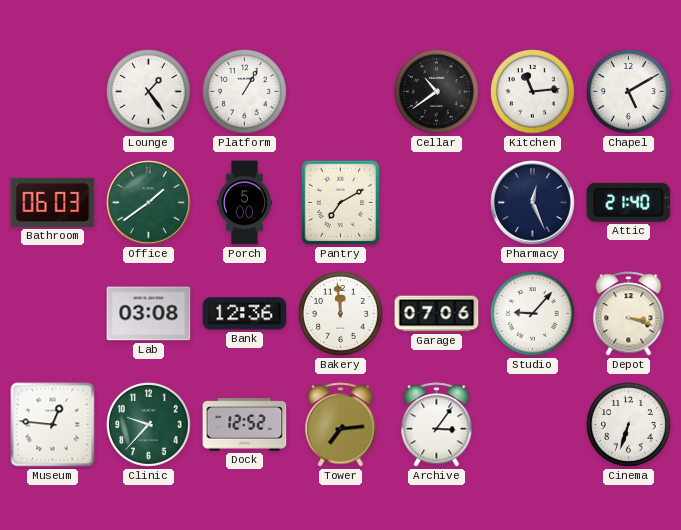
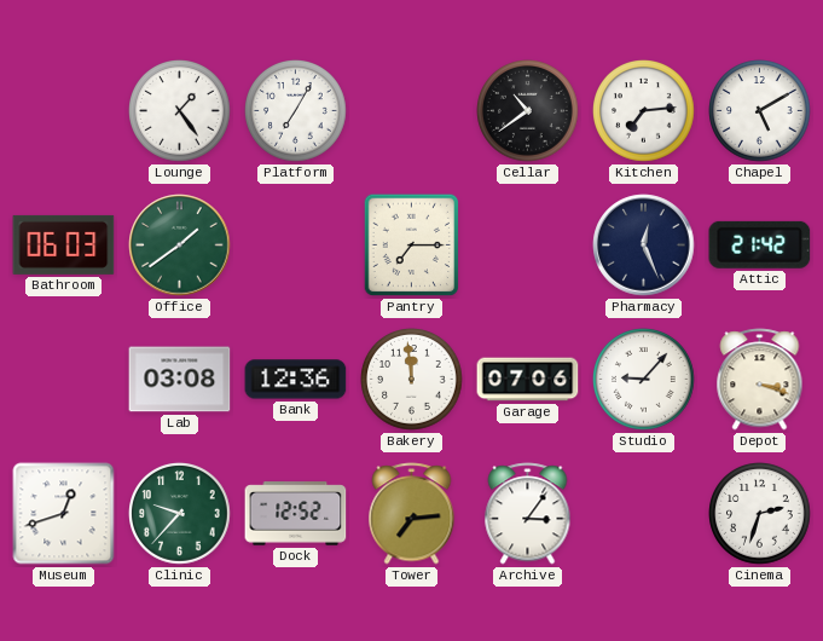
Platform: 1:05 -> 7:05 (296, 111)
Kitchen: 11:14 -> 7:14 (644, 111)
Porch: 5:00 -> none (244, 203)
Pantry: 7:10 -> 7:15 (412, 246)
Attic: 21:40 -> 21:42 (760, 244)
Museum: 12:46 -> 12:42 (64, 514)
Cinema: 6:33 -> 2:33 (760, 514)
